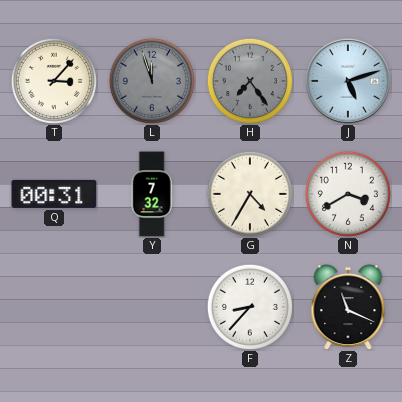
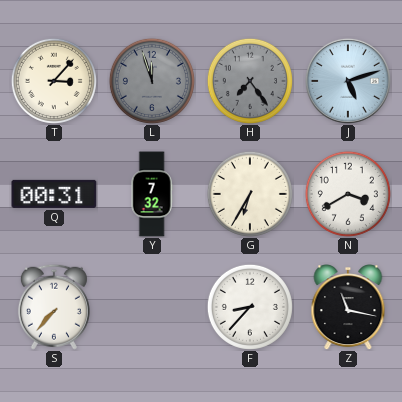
G: 4:35 -> 6:35 (250, 194)
S: none -> 7:37 (54, 307)
Z: 11:19 -> 11:17 (348, 307)
